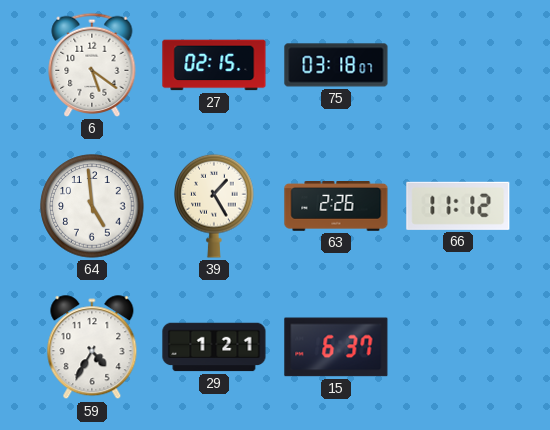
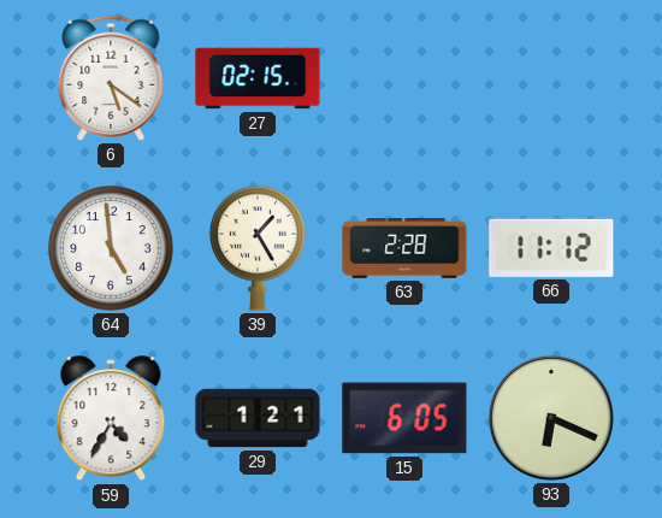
75: 03:18 -> none (336, 65)
63: 2:26 -> 2:28 (404, 249)
15: 6:37 -> 6:05 (404, 418)
93: none -> 6:19 (551, 418)
